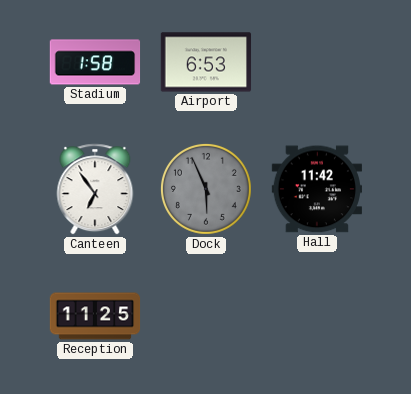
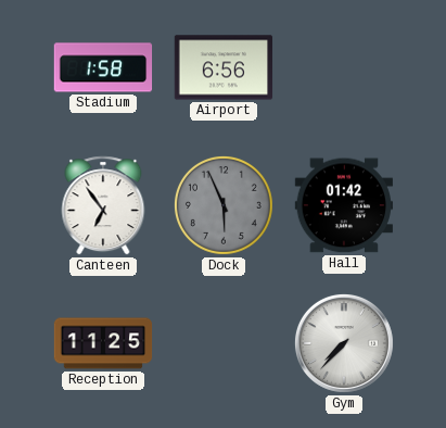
Airport: 6:53 -> 6:56 (224, 67)
Hall: 11:42 -> 01:42 (343, 205)
Gym: none -> 7:37 (344, 343)
